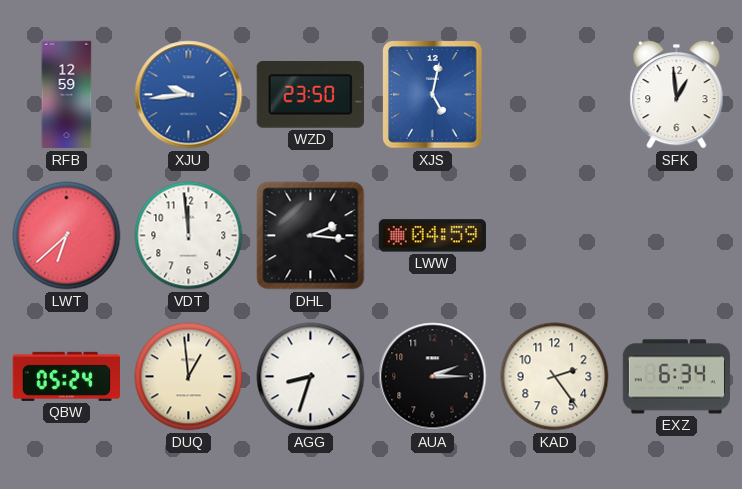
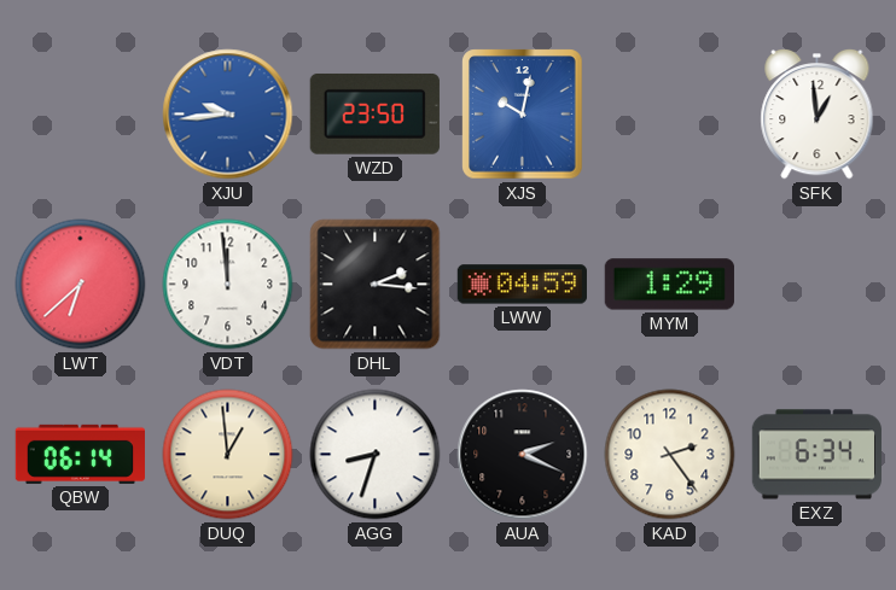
RFB: 12:59 -> none (67, 95)
XJS: 5:02 -> 10:02 (523, 115)
MYM: none -> 1:29 (669, 285)
QBW: 05:24 -> 06:14 (80, 454)
AUA: 2:15 -> 2:19 (523, 455)
